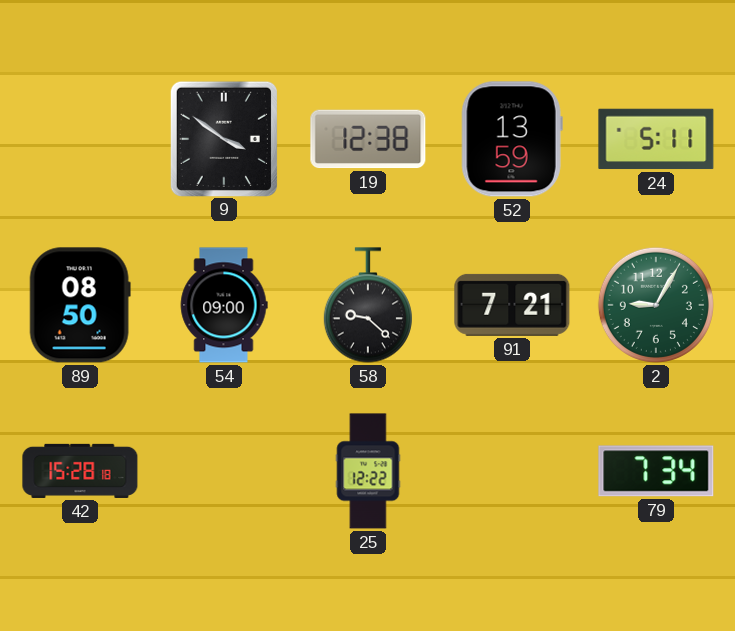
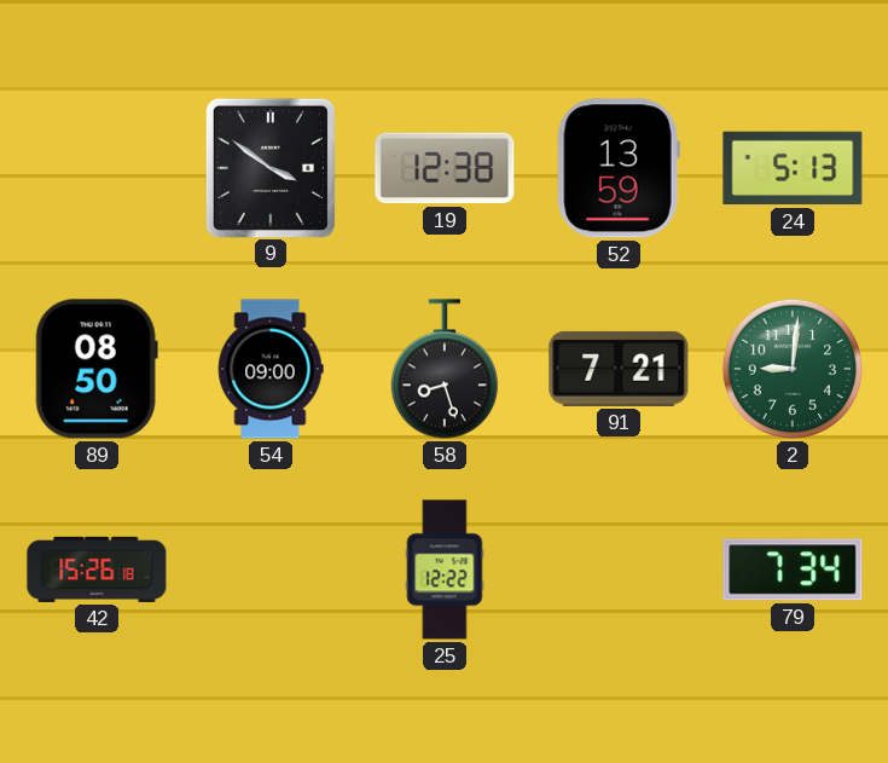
24: 5:11 -> 5:13 (793, 168)
58: 9:22 -> 8:27 (445, 369)
2: 9:05 -> 9:01 (793, 369)
42: 15:28 -> 15:26 (97, 570)
